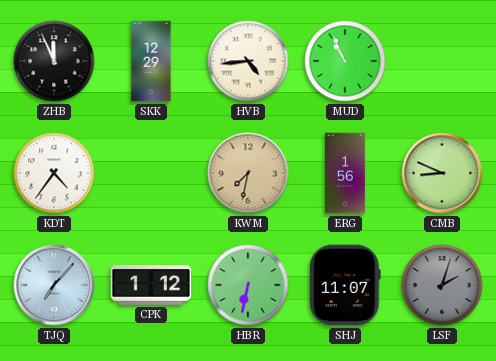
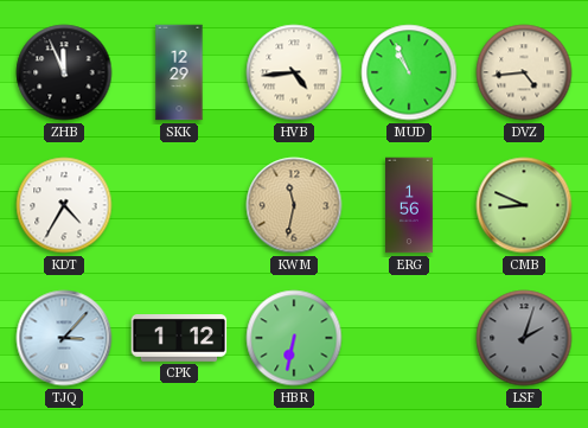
DVZ: none -> 4:44 (524, 72)
KDT: 4:36 -> 4:35 (64, 205)
KWM: 7:32 -> 11:32 (294, 205)
TJQ: 7:07 -> 3:07 (64, 338)
SHJ: 11:07 -> none (345, 285)
